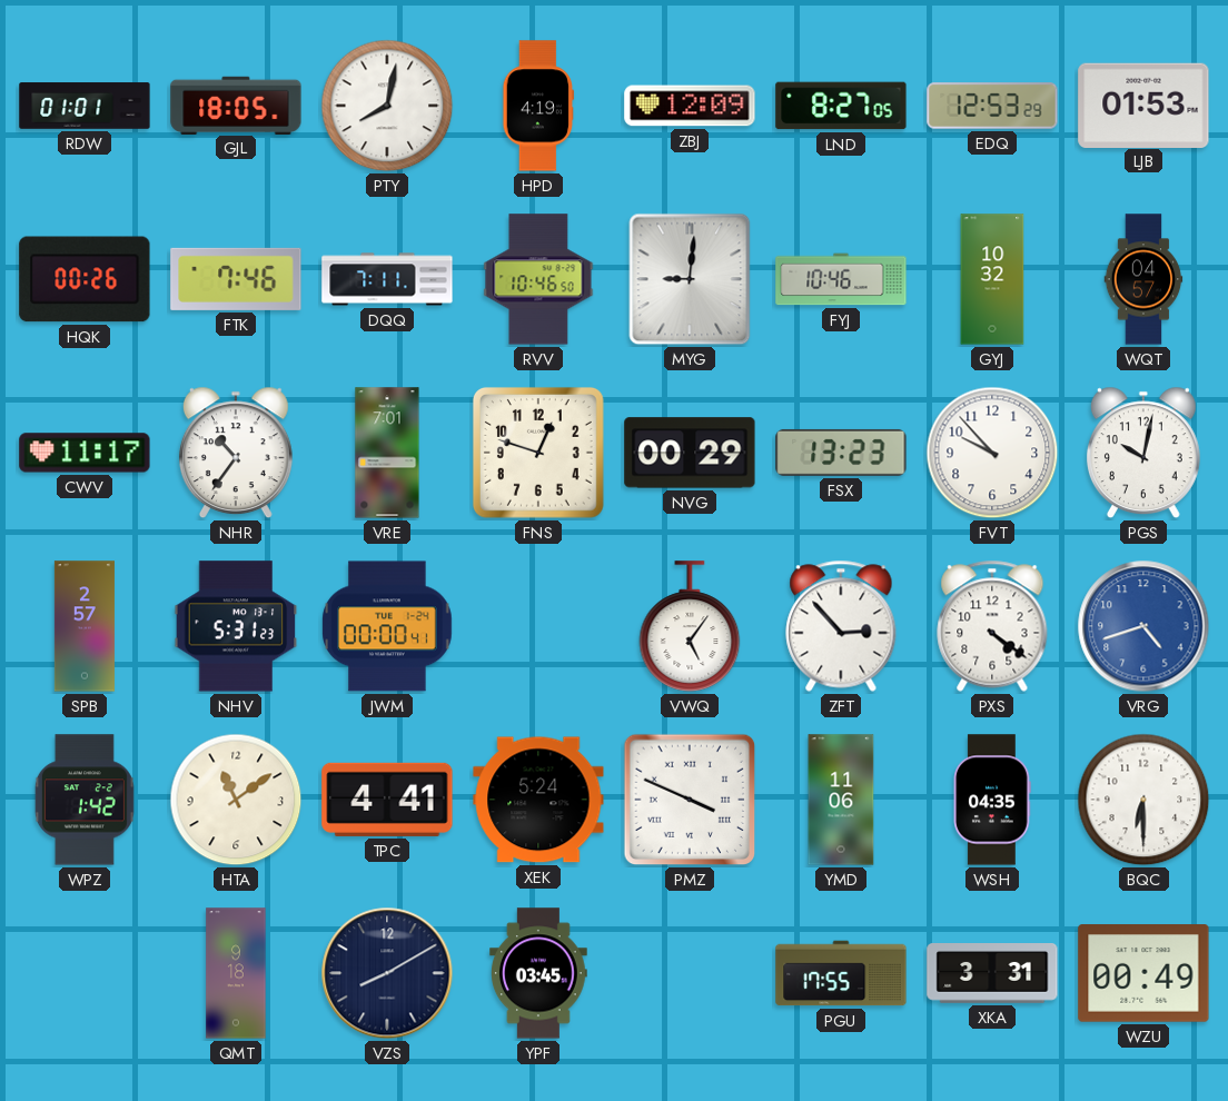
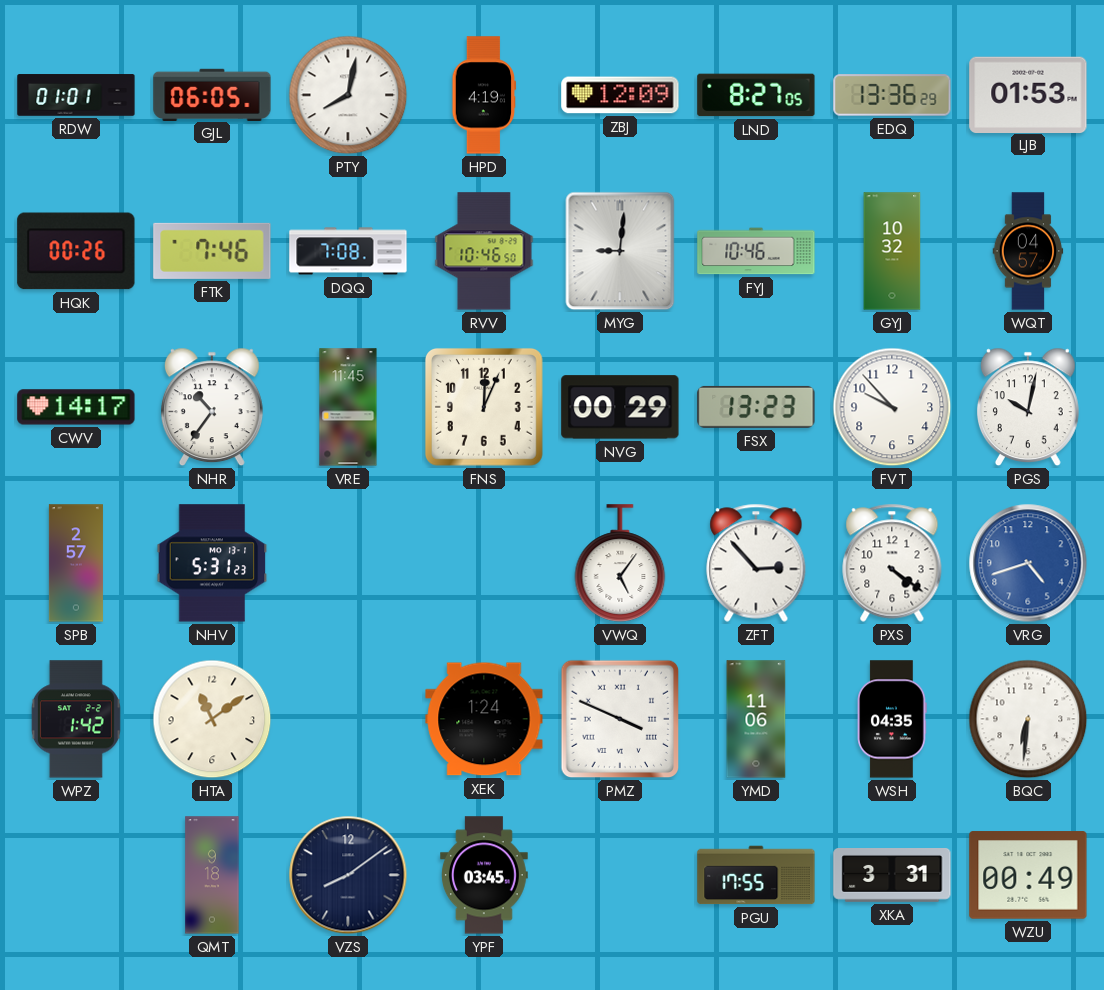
GJL: 18:05 -> 06:05 (212, 94)
EDQ: 12:53 -> 13:36 (892, 95)
DQQ: 7:11 -> 7:08 (348, 251)
CWV: 11:17 -> 14:17 (76, 407)
VRE: 7:01 -> 11:45 (348, 407)
FNS: 12:48 -> 12:04 (484, 407)
JWM: 00:00 -> none (387, 626)
TPC: 4:41 -> none (387, 800)
XEK: 5:24 -> 1:24 (484, 719)
BQC: 6:30 -> 6:31 (1028, 719)
VZS: 8:10 -> 8:09 (348, 875)
